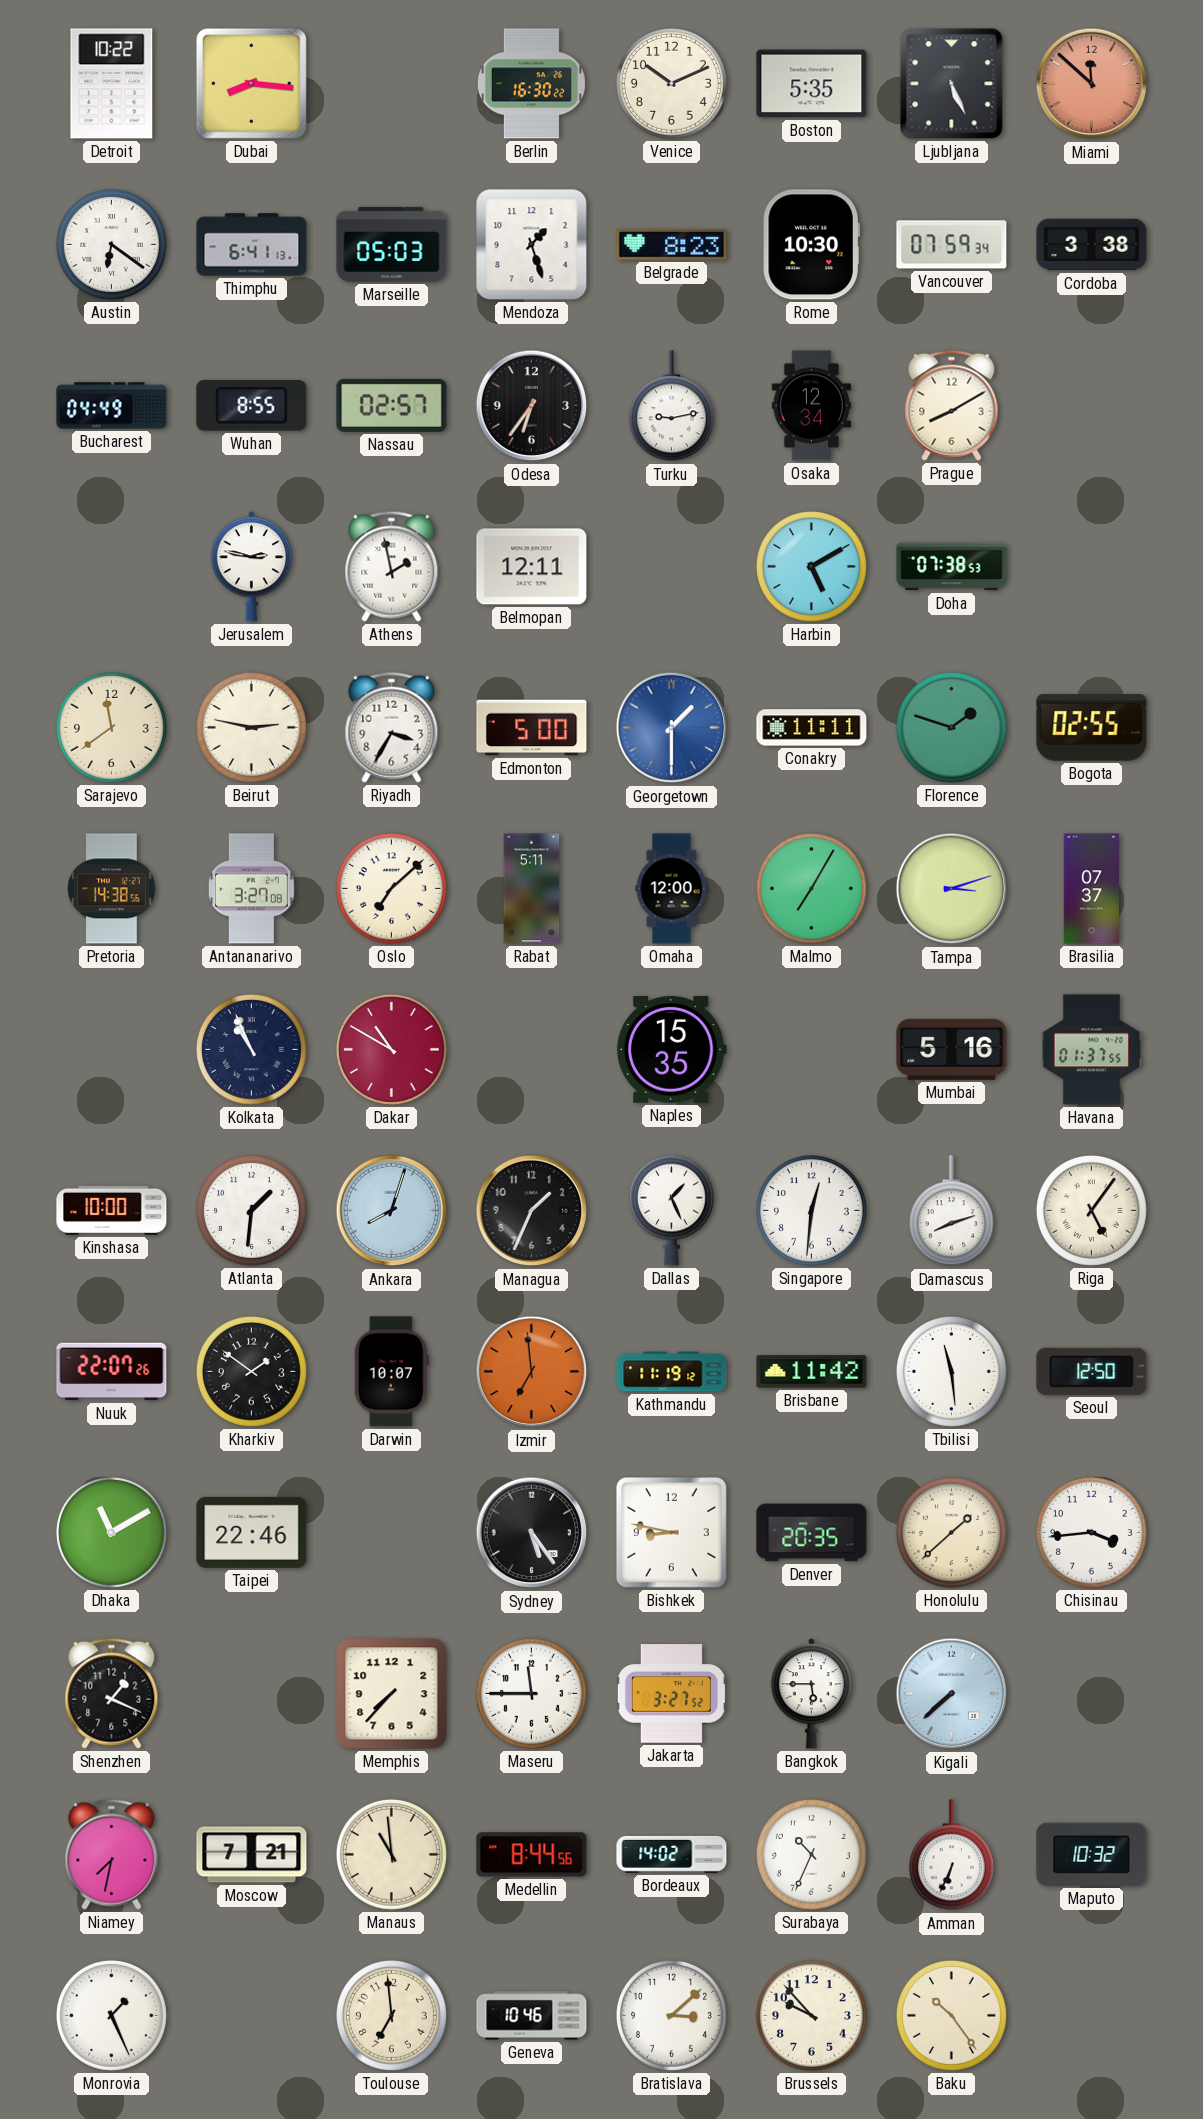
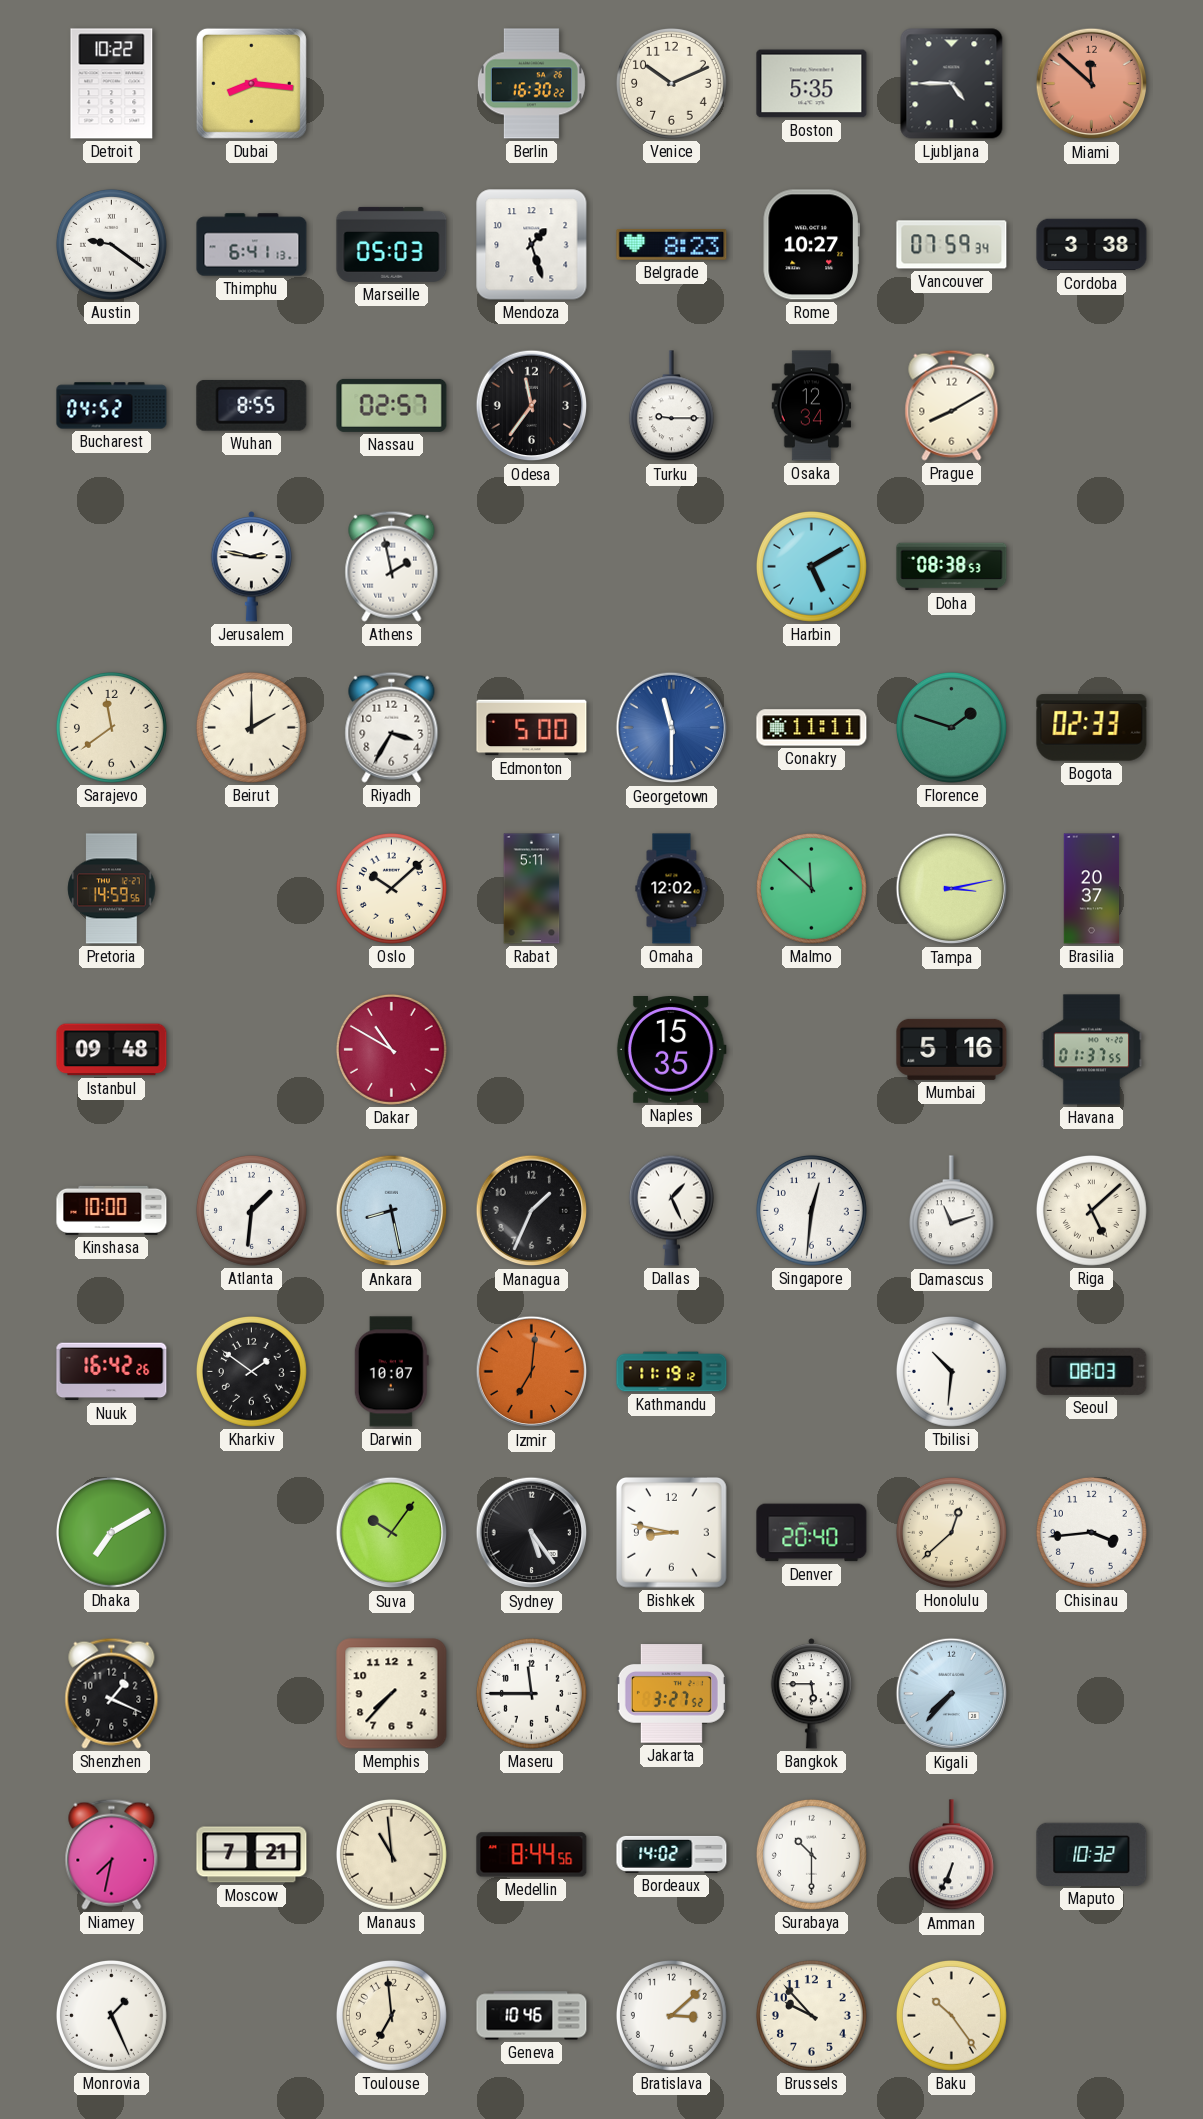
Ljubljana: 5:26 -> 4:45 (952, 84)
Austin: 6:21 -> 9:21 (111, 244)
Rome: 10:30 -> 10:27 (811, 245)
Bucharest: 04:49 -> 04:52 (112, 406)
Odesa: 6:36 -> 11:36 (532, 406)
Turku: 9:13 -> 9:15 (671, 406)
Belmopan: 12:11 -> none (532, 567)
Doha: 07:38 -> 08:38 (952, 567)
Beirut: 2:47 -> 2:00 (251, 727)
Georgetown: 1:30 -> 11:30 (672, 728)
Bogota: 02:55 -> 02:33 (1092, 728)
Pretoria: 14:38 -> 14:59 (112, 889)
Antananarivo: 3:27 -> none (251, 889)
Oslo: 7:08 -> 10:08 (391, 888)
Omaha: 12:00 -> 12:02 (672, 889)
Malmo: 7:05 -> 11:52 (811, 888)
Tampa: 3:12 -> 3:13 (952, 889)
Brasilia: 07:37 -> 20:37 (1092, 889)
Istanbul: none -> 09:48 (112, 1050)
Kolkata: 10:56 -> none (251, 1049)
Ankara: 8:03 -> 8:28 (392, 1211)
Damascus: 8:12 -> 11:12 (951, 1211)
Riga: 5:06 -> 5:08 (1091, 1210)
Nuuk: 22:07 -> 16:42 (112, 1372)
Izmir: 6:59 -> 7:01 (532, 1372)
Brisbane: 11:42 -> none (812, 1372)
Tbilisi: 11:29 -> 10:31 (951, 1371)
Seoul: 12:50 -> 08:03 (1092, 1371)
Dhaka: 11:10 -> 7:10 (111, 1532)
Taipei: 22:46 -> none (252, 1532)
Suva: none -> 10:06 (392, 1533)
Denver: 20:35 -> 20:40 (812, 1533)
Honolulu: 1:38 -> 12:38 (951, 1532)
Kigali: 7:38 -> 7:37 (952, 1694)
Surabaya: 10:34 -> 10:30 (811, 1854)
